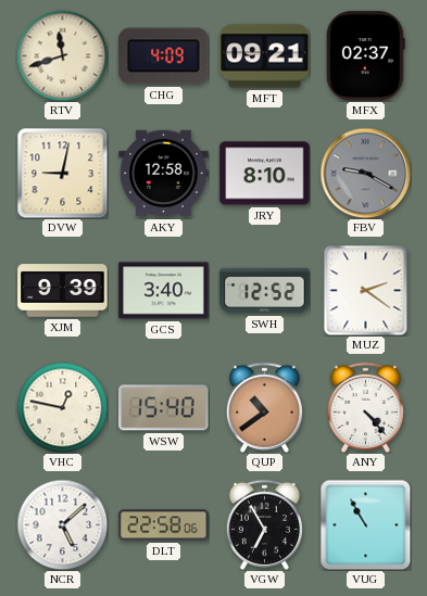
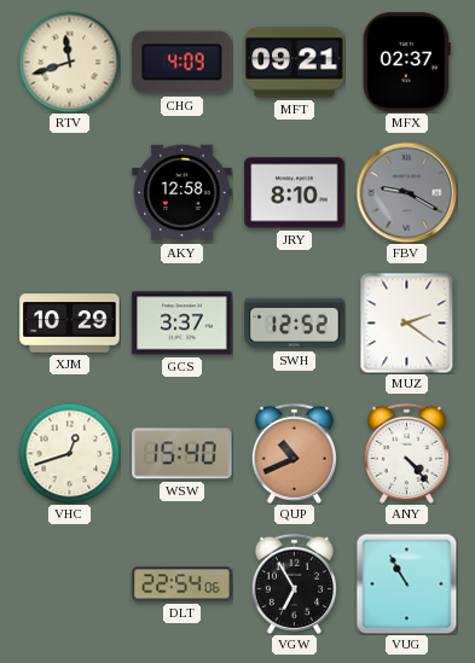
DVW: 9:02 -> none (62, 173)
XJM: 9:39 -> 10:29 (70, 324)
GCS: 3:40 -> 3:37 (183, 324)
VHC: 12:47 -> 12:42 (69, 453)
QUP: 10:39 -> 10:41 (294, 453)
NCR: 5:08 -> none (62, 524)
DLT: 22:58 -> 22:54 (183, 585)
